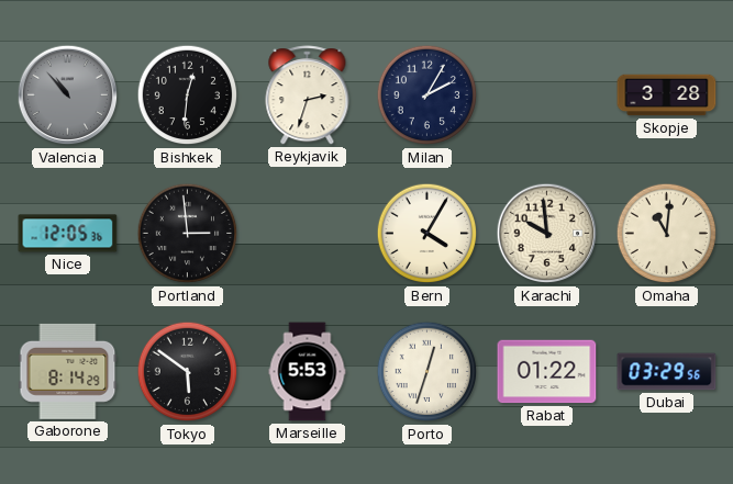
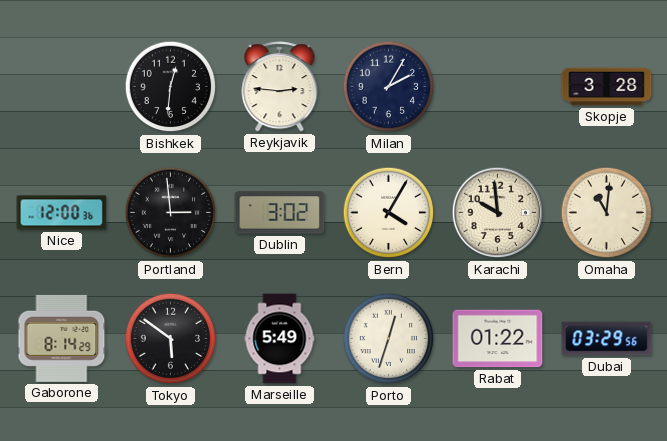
Valencia: 10:53 -> none (68, 95)
Reykjavik: 2:33 -> 2:46 (280, 87)
Nice: 12:05 -> 12:00 (62, 213)
Dublin: none -> 3:02 (280, 213)
Marseille: 5:53 -> 5:49 (280, 339)
